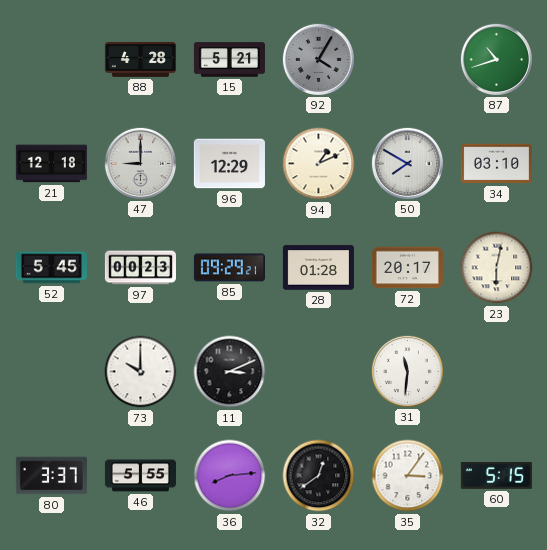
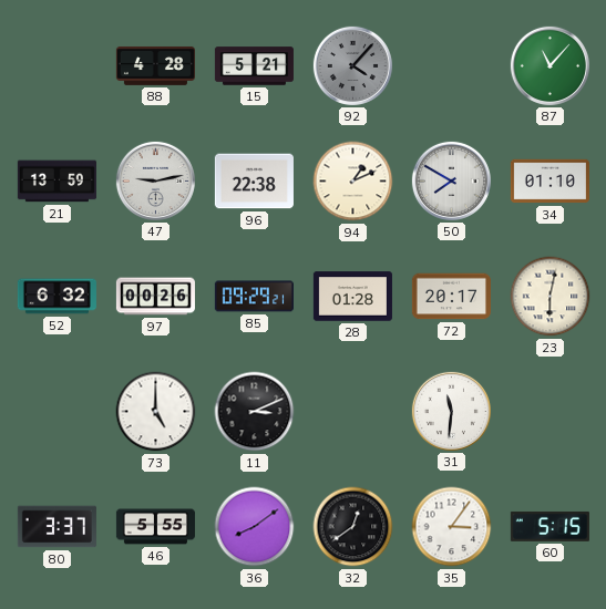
92: 4:05 -> 4:07 (352, 65)
87: 10:42 -> 11:07 (549, 65)
21: 12:18 -> 13:59 (57, 182)
47: 9:00 -> 9:13 (155, 180)
96: 12:29 -> 22:38 (254, 182)
34: 03:10 -> 01:10 (549, 182)
52: 5:45 -> 6:32 (57, 297)
97: 00:23 -> 00:26 (155, 297)
73: 10:00 -> 5:00 (156, 412)
36: 8:14 -> 8:09 (255, 527)
